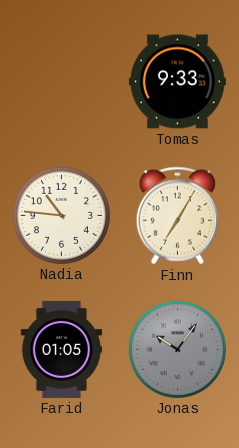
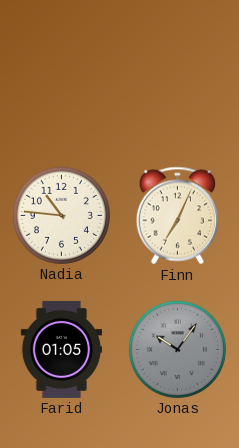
Tomas: 9:33 -> none (177, 82)
Finn: 7:05 -> 7:04 (178, 216)
